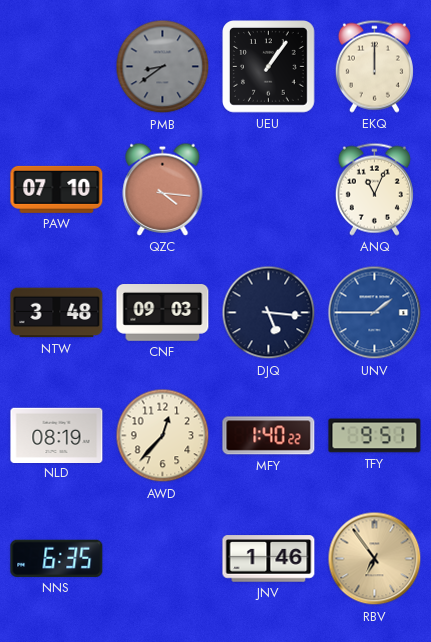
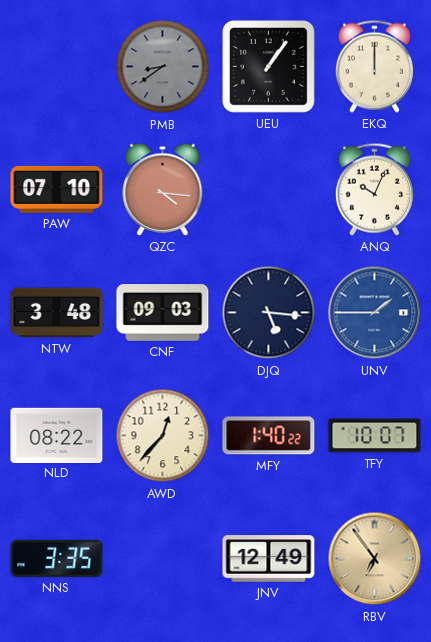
ANQ: 11:04 -> 10:04 (374, 189)
NLD: 08:19 -> 08:22 (57, 435)
TFY: 9:51 -> 10:07 (375, 436)
NNS: 6:35 -> 3:35 (57, 558)
JNV: 1:46 -> 12:49 (269, 559)
